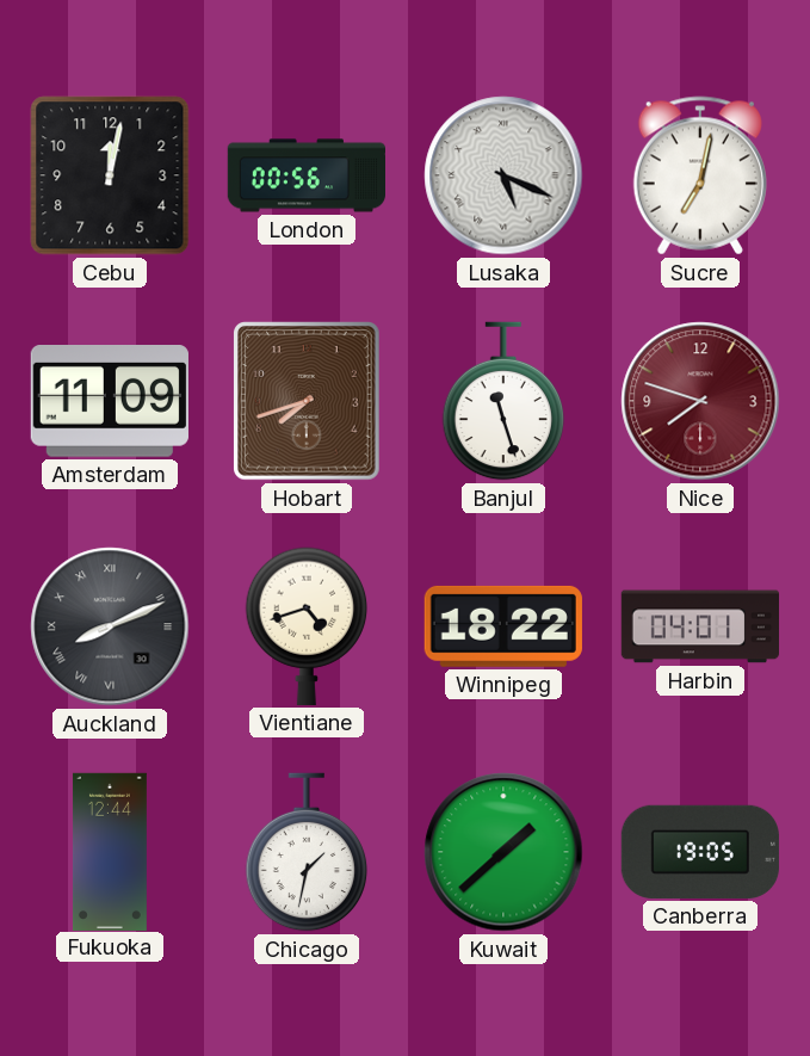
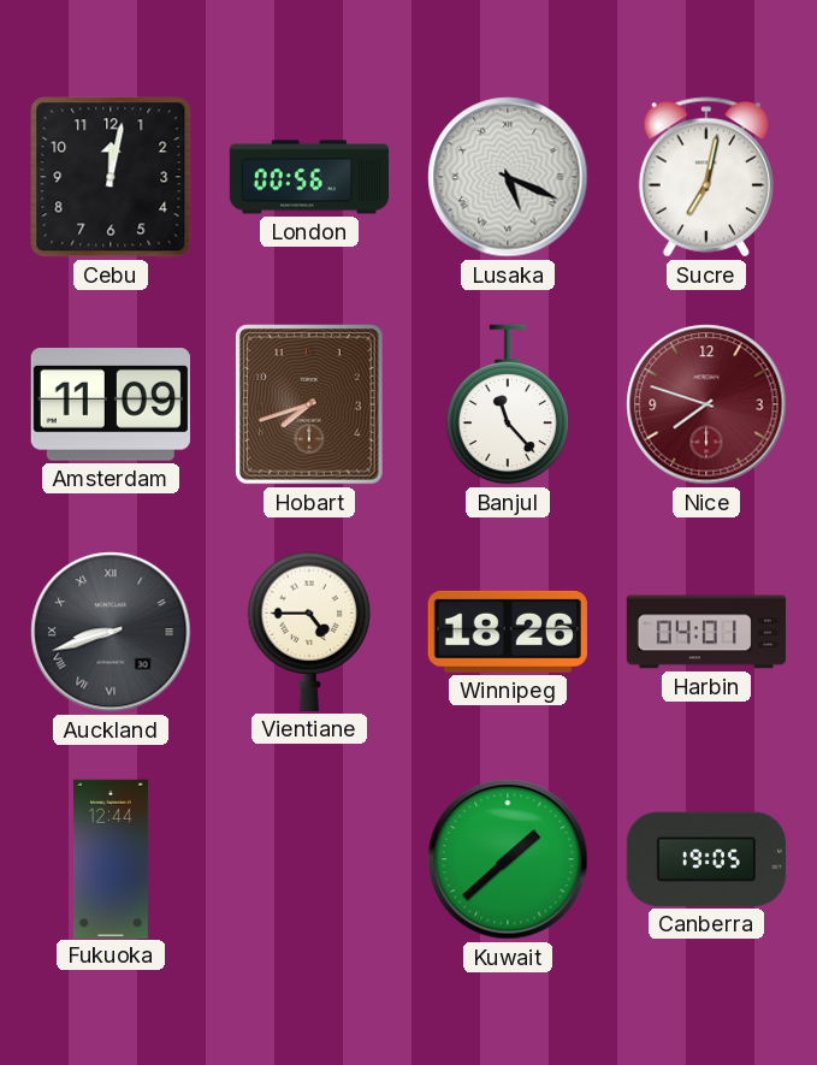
Banjul: 11:27 -> 11:23 (508, 404)
Auckland: 8:11 -> 8:42 (111, 632)
Vientiane: 4:42 -> 4:45 (309, 632)
Winnipeg: 18:22 -> 18:26 (508, 632)
Chicago: 1:32 -> none (307, 852)
